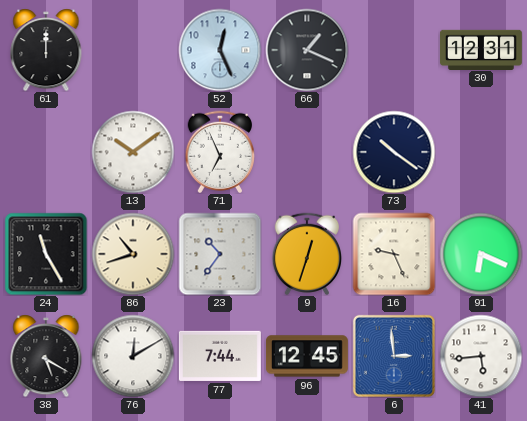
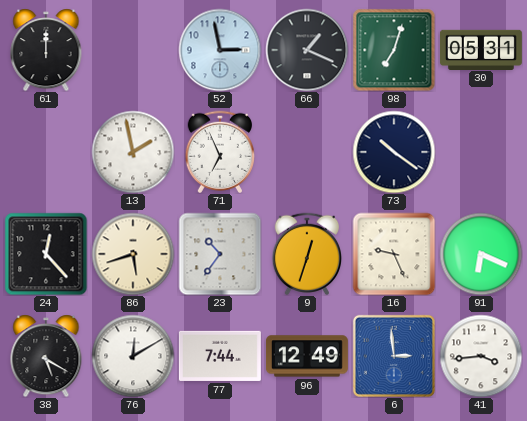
52: 12:26 -> 2:58 (220, 50)
98: none -> 7:03 (394, 50)
30: 12:31 -> 05:31 (481, 49)
13: 10:09 -> 1:58 (133, 152)
24: 11:25 -> 12:23 (46, 254)
86: 10:42 -> 5:42 (133, 254)
96: 12:45 -> 12:49 (307, 356)
41: 5:44 -> 3:44 (481, 356)
